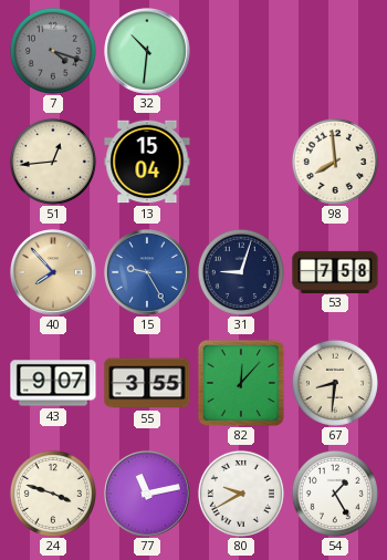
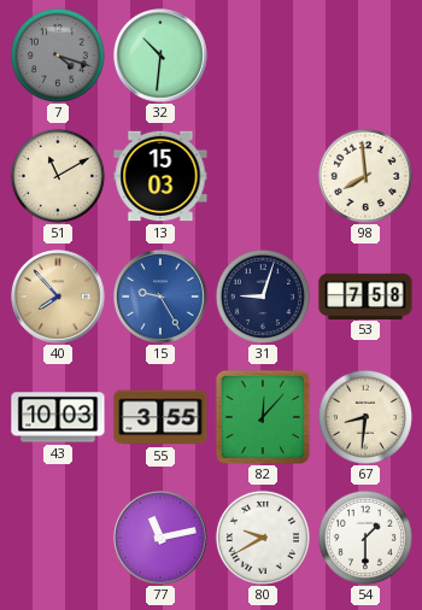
51: 12:44 -> 11:10 (58, 176)
13: 15:04 -> 15:03 (160, 176)
43: 9:07 -> 10:03 (58, 417)
24: 3:48 -> none (53, 494)
54: 1:25 -> 1:30 (365, 538)
